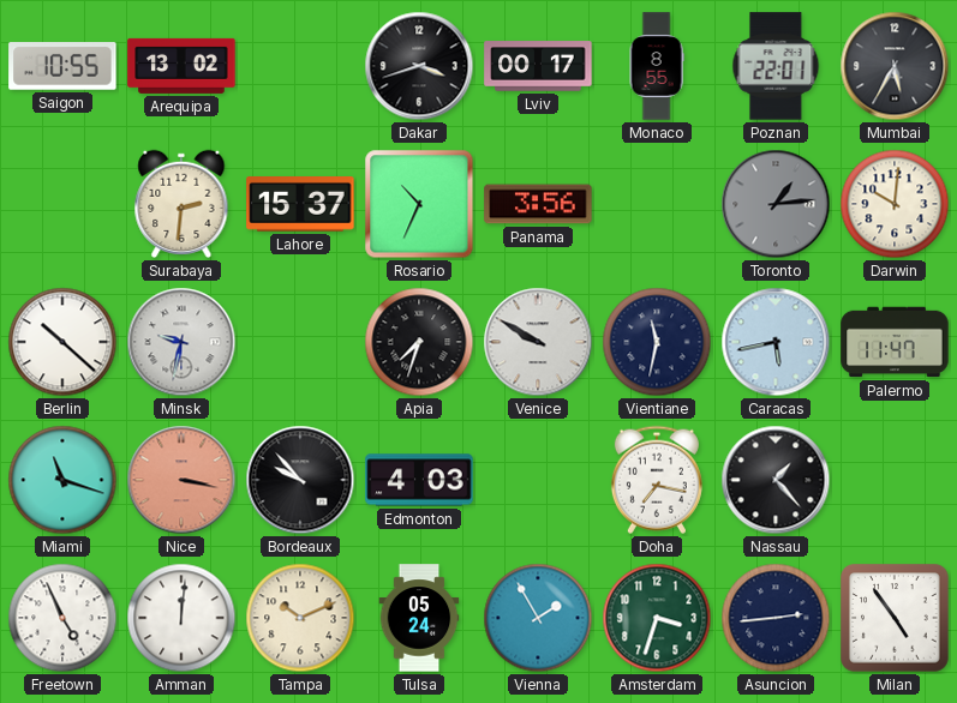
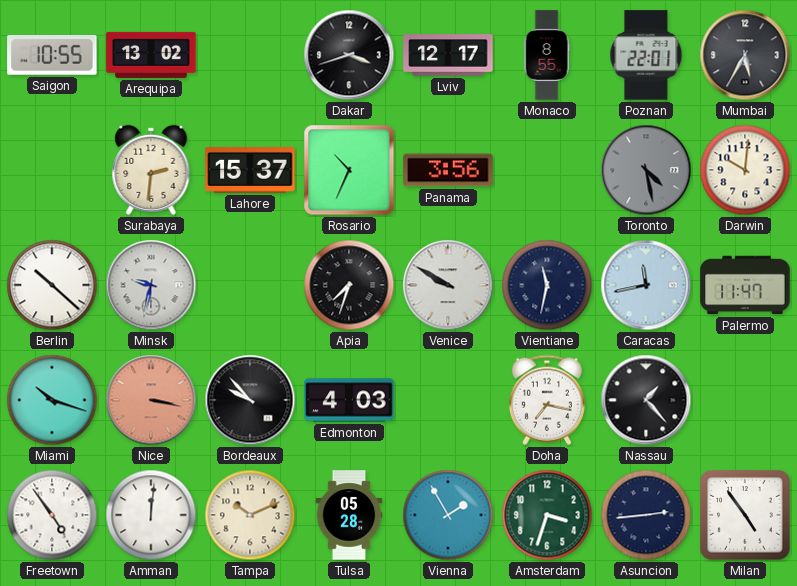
Lviv: 00:17 -> 12:17 (448, 55)
Toronto: 1:14 -> 4:28 (646, 170)
Caracas: 5:43 -> 11:43 (646, 285)
Miami: 11:18 -> 10:18 (52, 400)
Freetown: 4:56 -> 4:54 (52, 515)
Tulsa: 05:24 -> 05:28 (349, 515)
